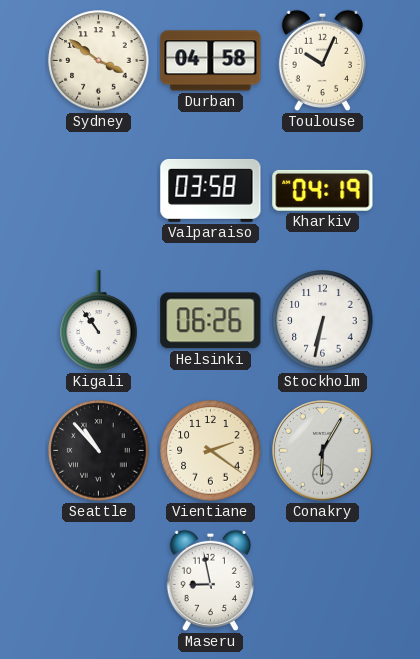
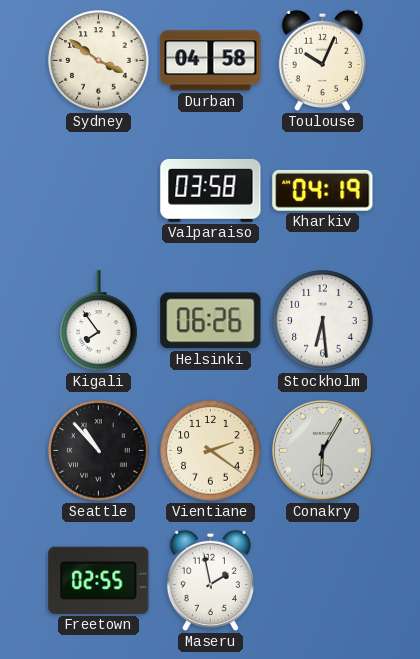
Kigali: 10:54 -> 7:54 (99, 321)
Stockholm: 6:32 -> 6:29 (323, 321)
Freetown: none -> 02:55 (99, 580)
Maseru: 8:58 -> 1:58 (210, 581)
